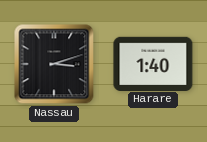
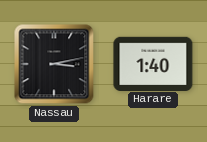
Nassau: 3:12 -> 3:13 (54, 64)
